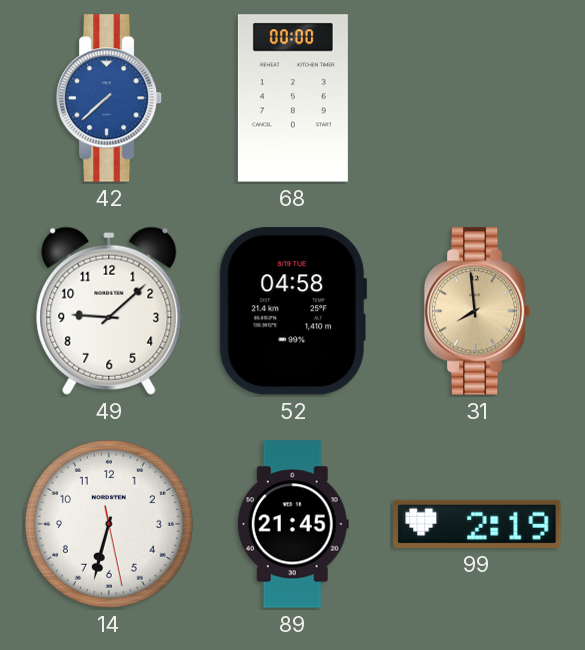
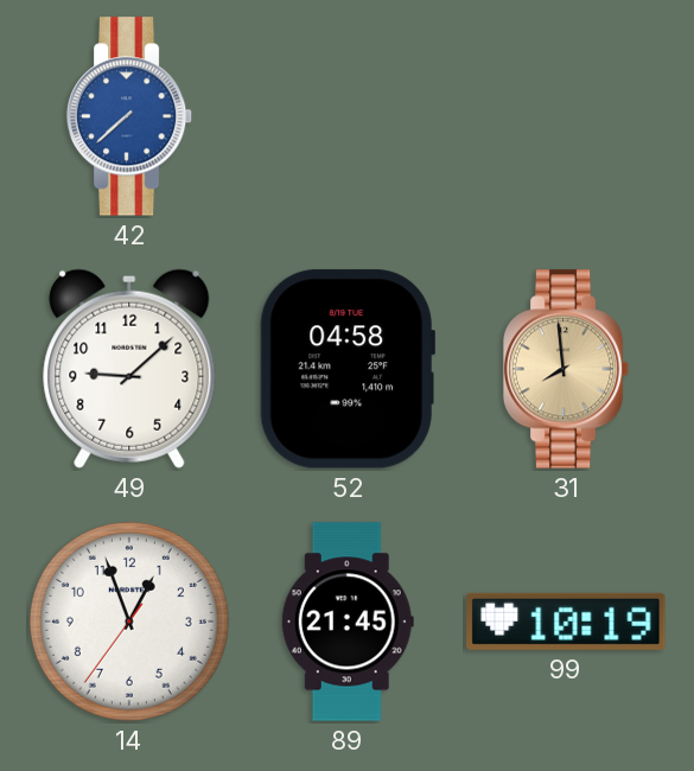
68: 00:00 -> none (293, 98)
14: 6:32 -> 12:56 (129, 622)
99: 2:19 -> 10:19 (566, 622)
